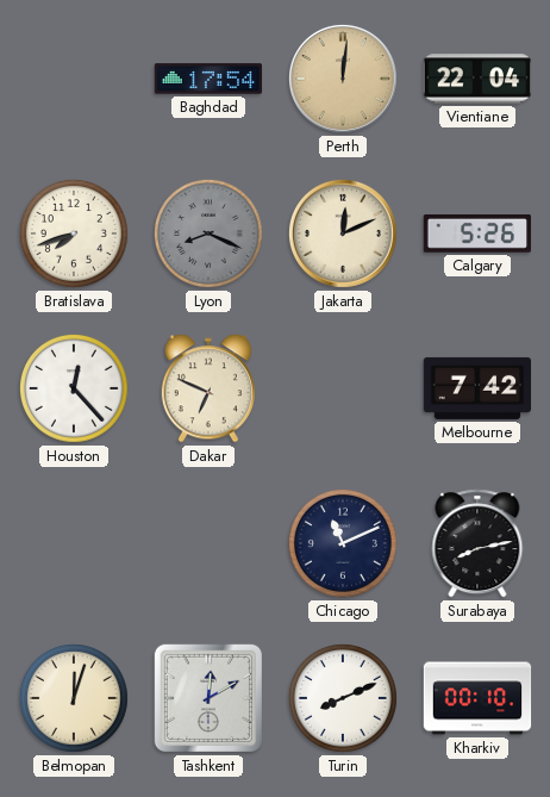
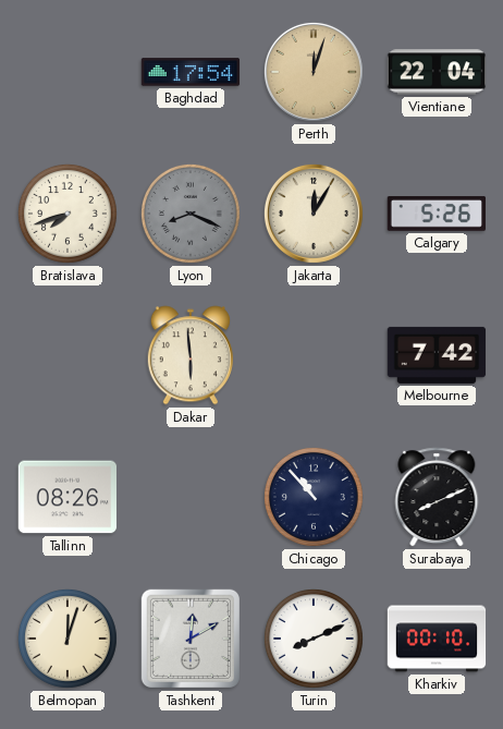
Perth: 12:01 -> 12:03 (314, 72)
Jakarta: 12:11 -> 12:05 (314, 214)
Houston: 12:23 -> none (74, 388)
Dakar: 6:49 -> 5:59 (191, 355)
Tallinn: none -> 08:26 (68, 497)
Chicago: 11:11 -> 10:53 (314, 497)
Surabaya: 8:13 -> 8:11 (437, 497)
